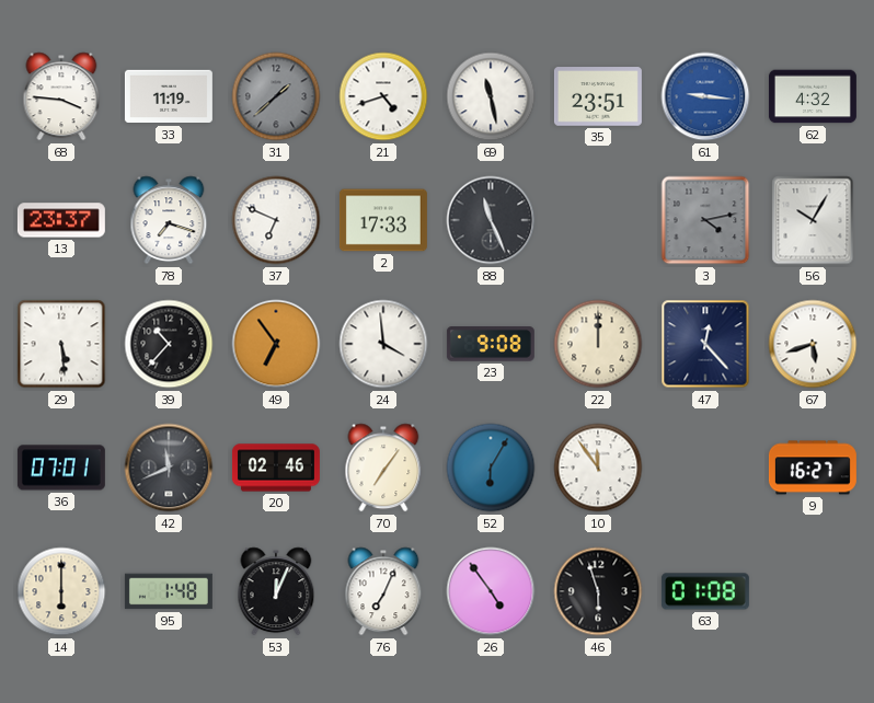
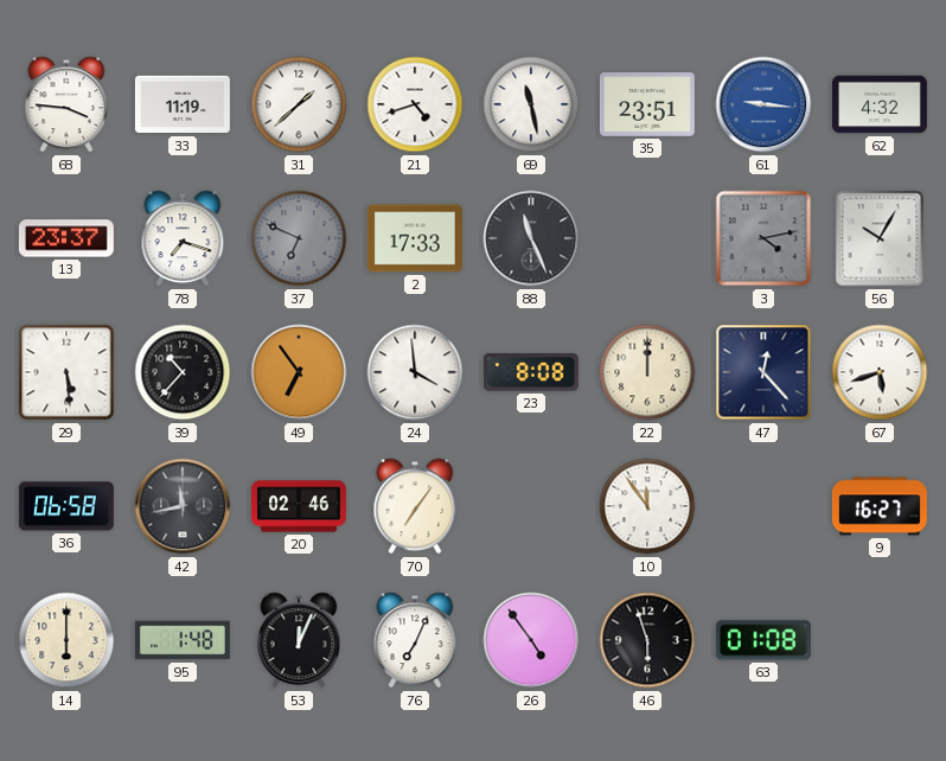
31 dial: grey -> white (299, 104)
37 dial: white -> grey (299, 238)
23: 9:08 -> 8:08 (531, 372)
36: 07:01 -> 06:58 (66, 506)
42: 11:41 -> 11:43 (183, 506)
52: 6:05 -> none (491, 468)
